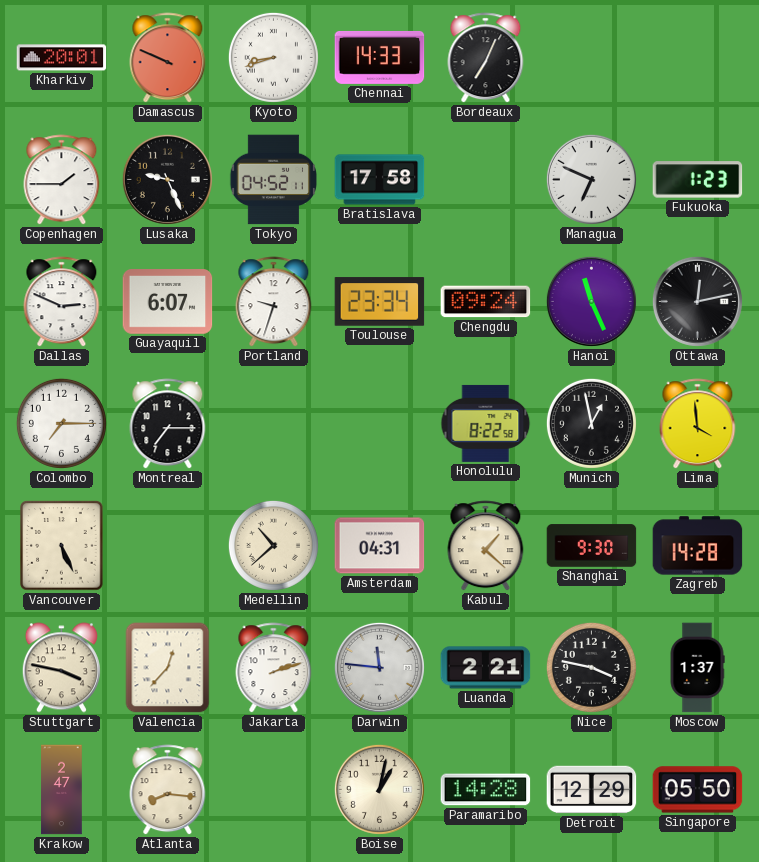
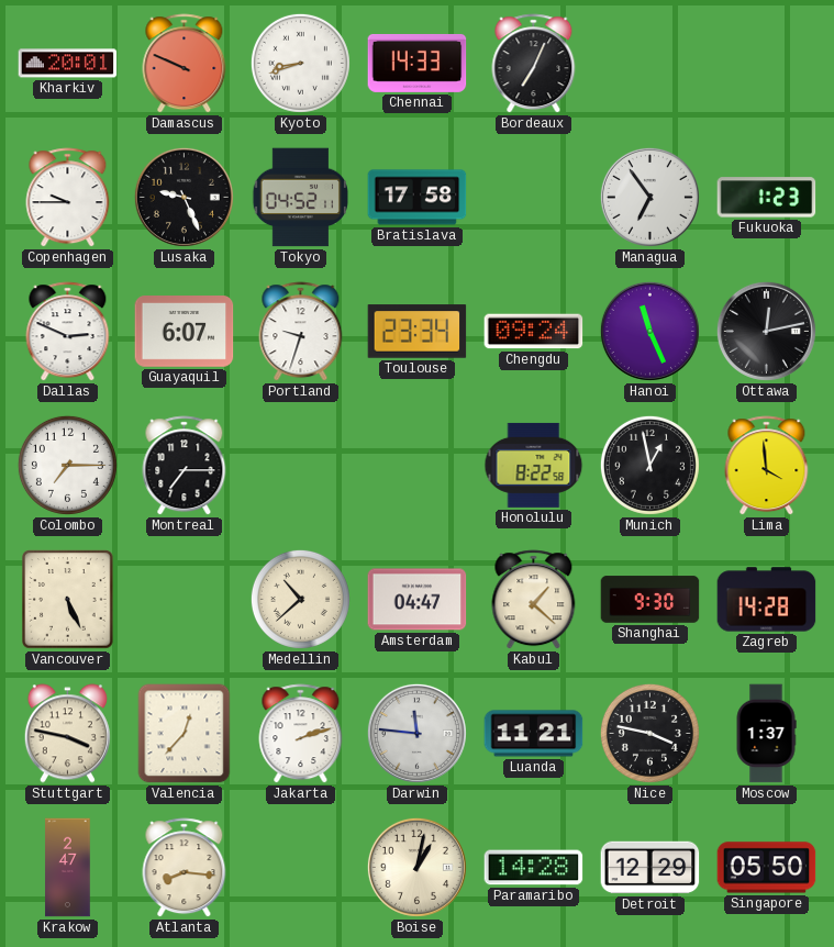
Copenhagen: 1:45 -> 9:45 (68, 198)
Managua: 6:49 -> 6:54 (649, 197)
Amsterdam: 04:31 -> 04:47 (418, 600)
Luanda: 2:21 -> 11:21 (534, 734)
